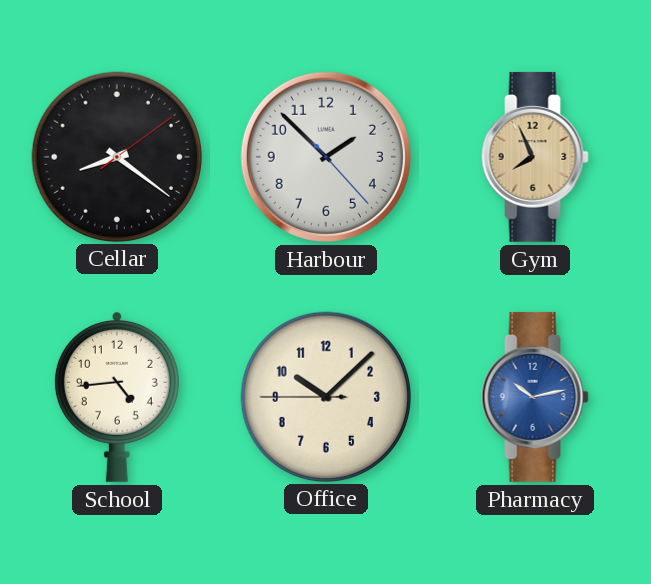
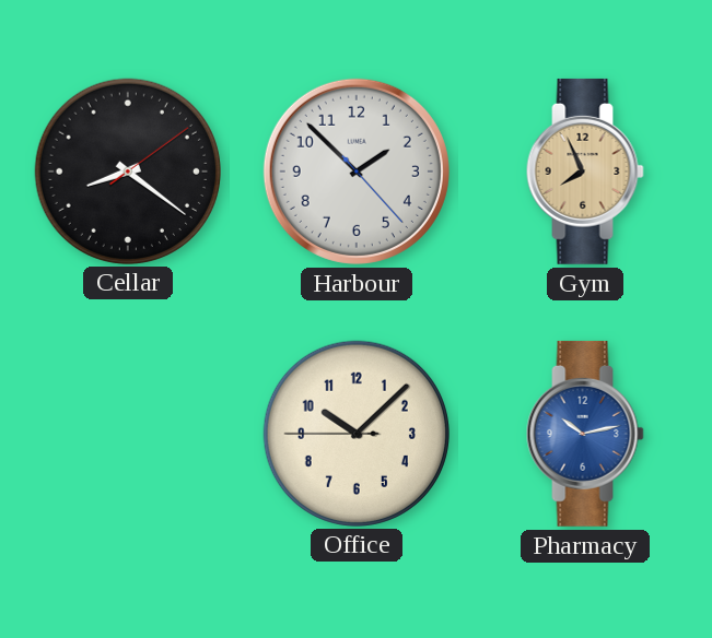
School: 4:44 -> none (117, 397)
